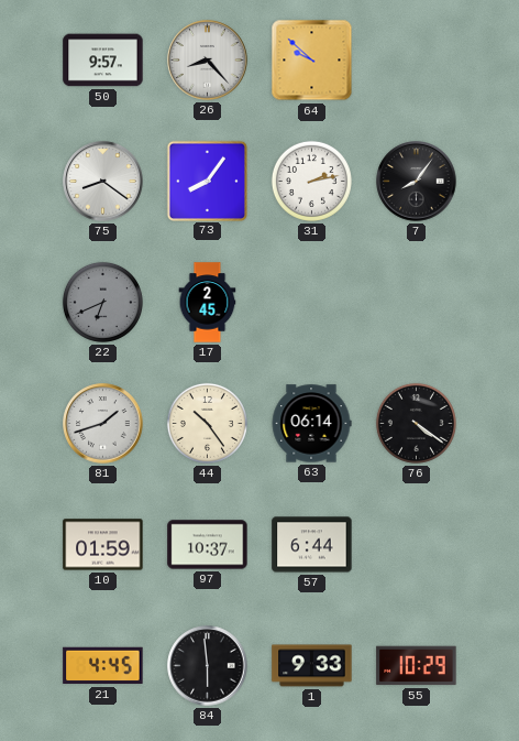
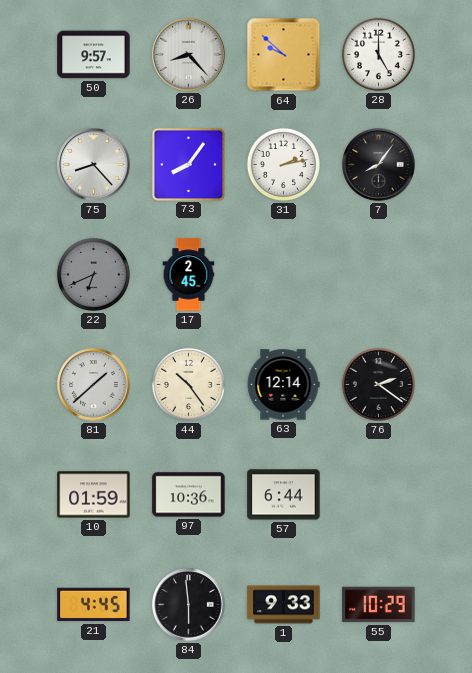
28: none -> 5:00 (378, 54)
75: 8:21 -> 8:23 (94, 165)
81: 1:42 -> 1:38 (94, 385)
63: 06:14 -> 12:14 (283, 385)
76: 4:21 -> 2:21 (378, 384)
97: 10:37 -> 10:36 (189, 495)
